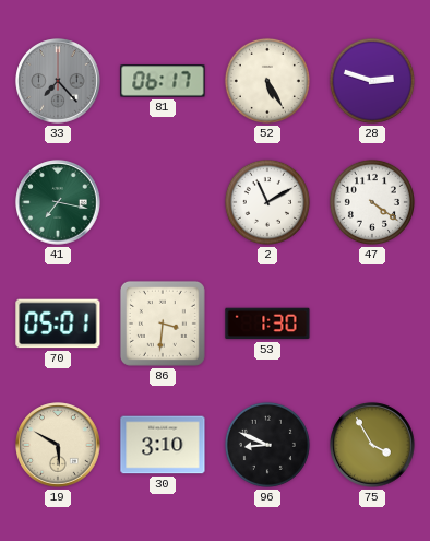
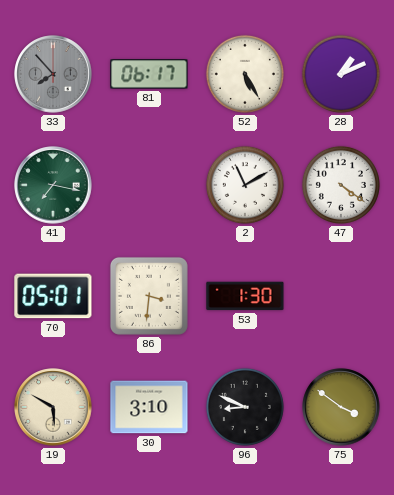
33: 7:23 -> 7:53 (53, 74)
28: 2:48 -> 1:11 (341, 74)
75: 3:55 -> 3:51 (341, 407)
